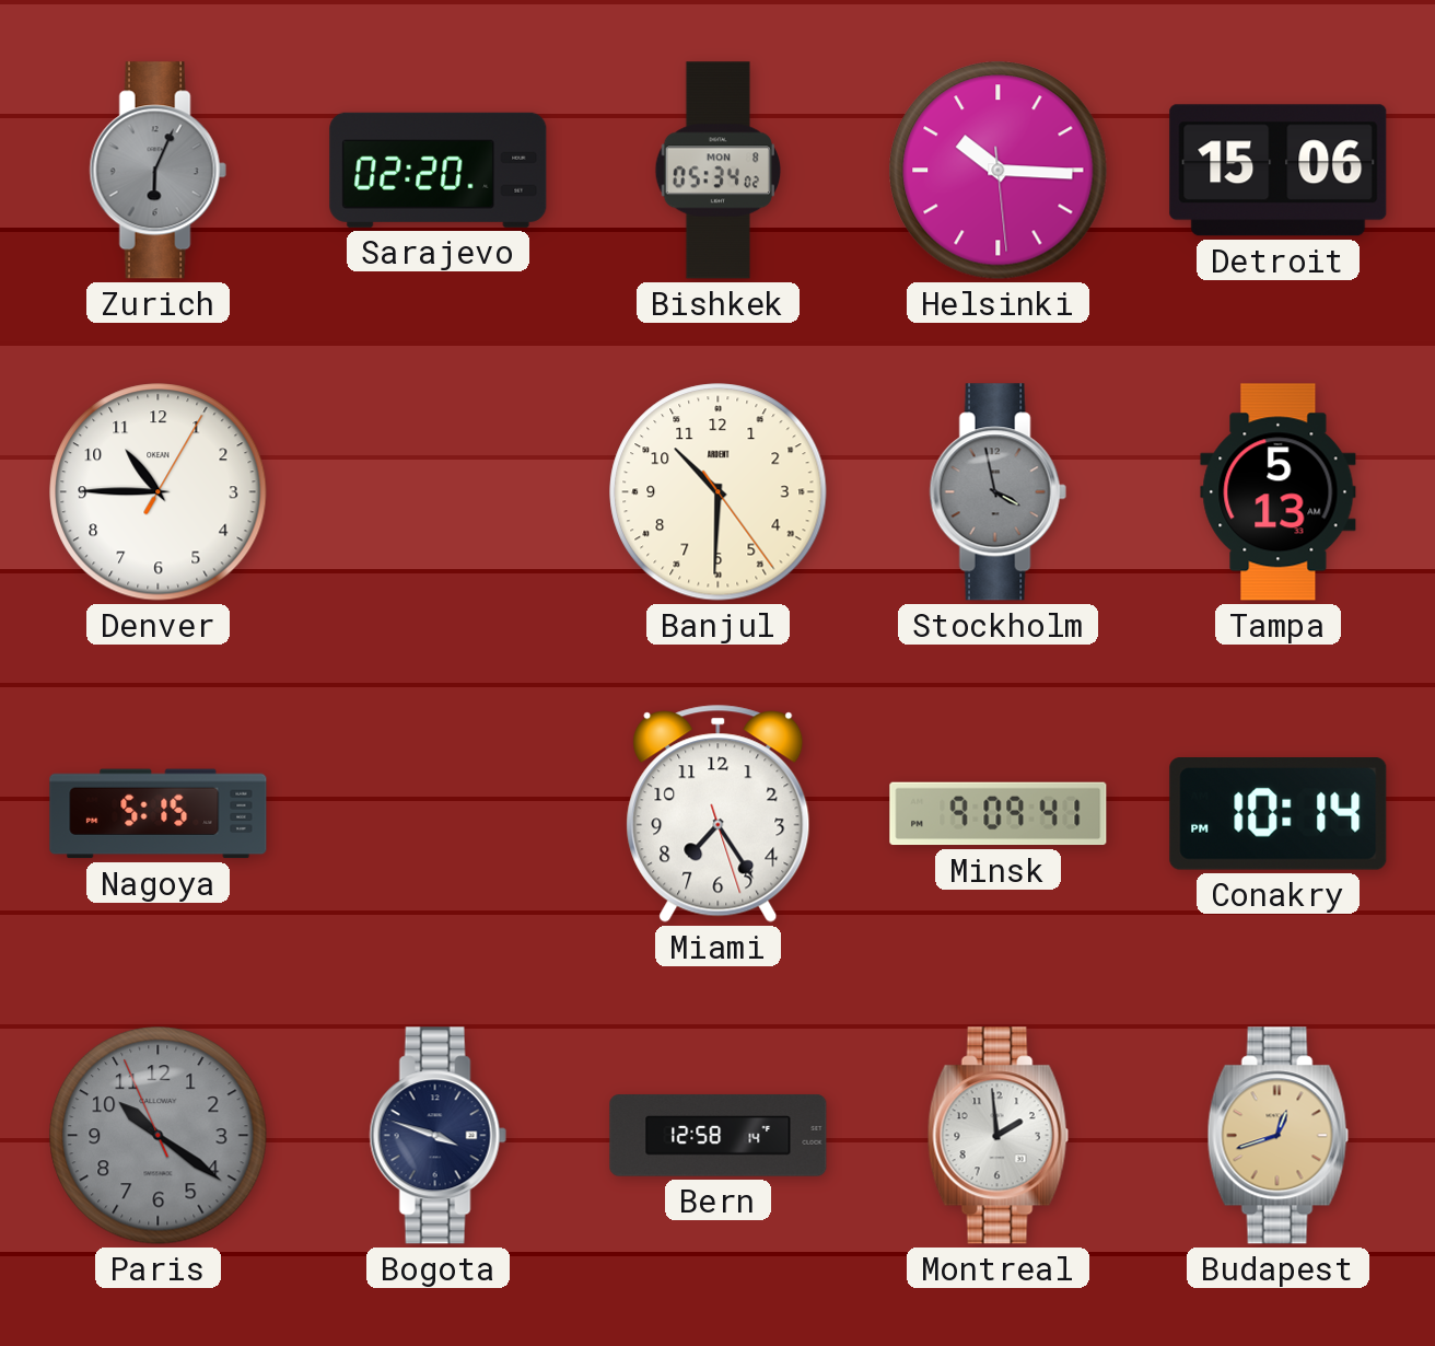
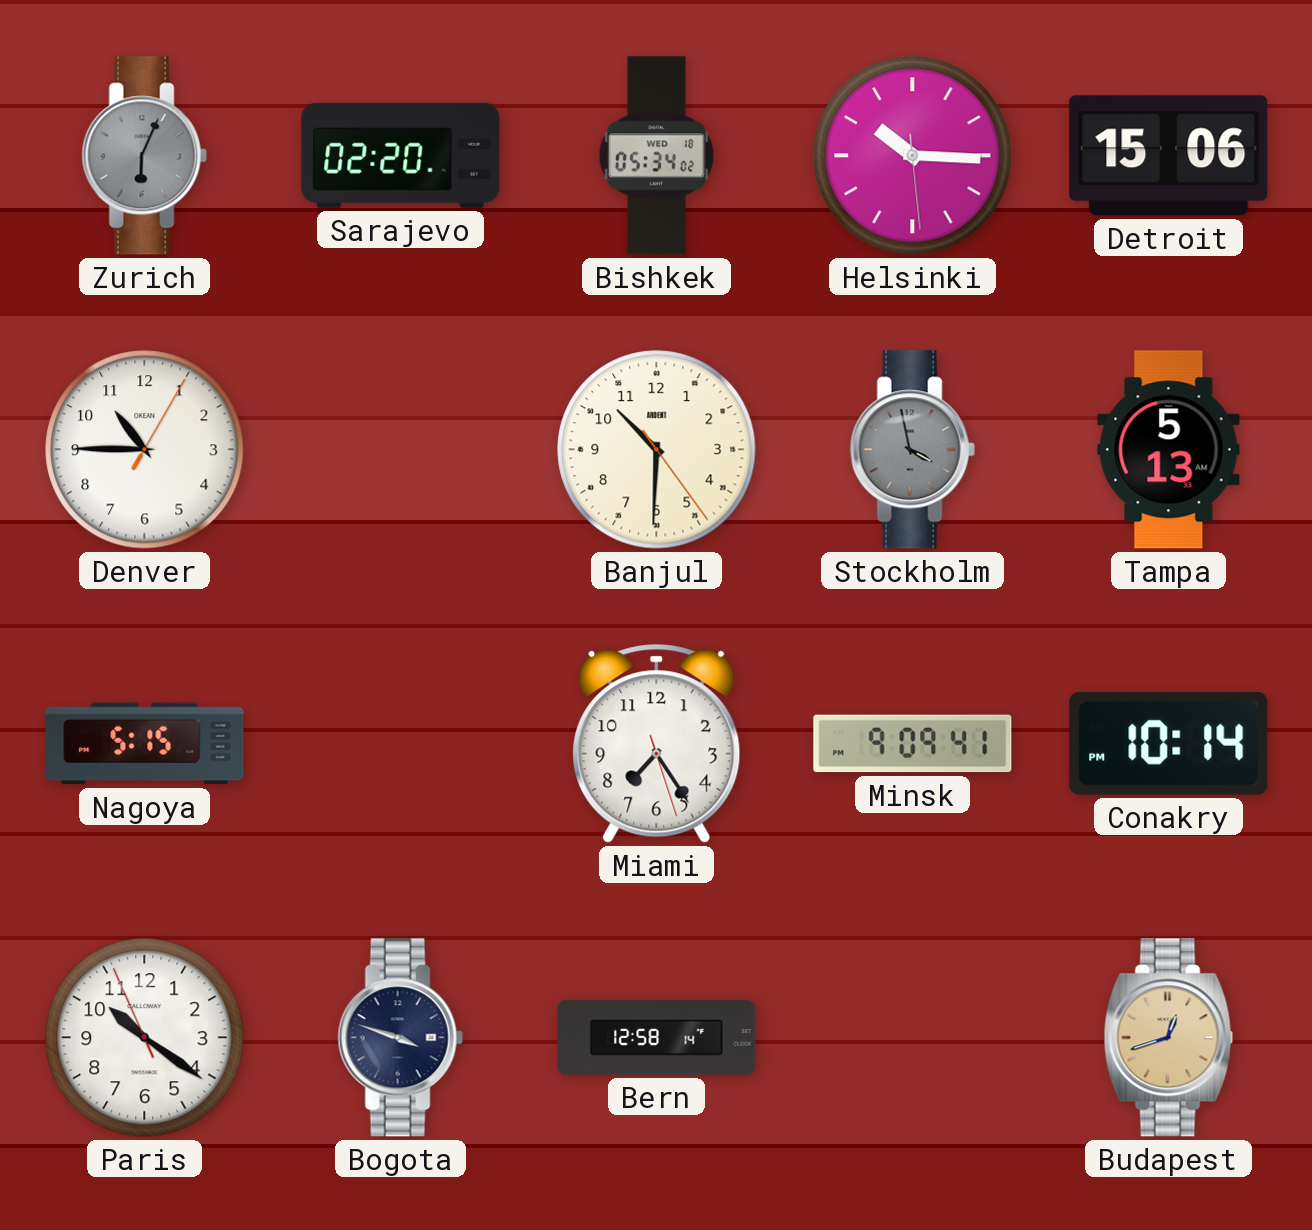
Bishkek date: MON 8 -> WED 18 (656, 156)
Paris dial: grey -> white (145, 1038)
Montreal: 1:59 -> none (997, 1136)
